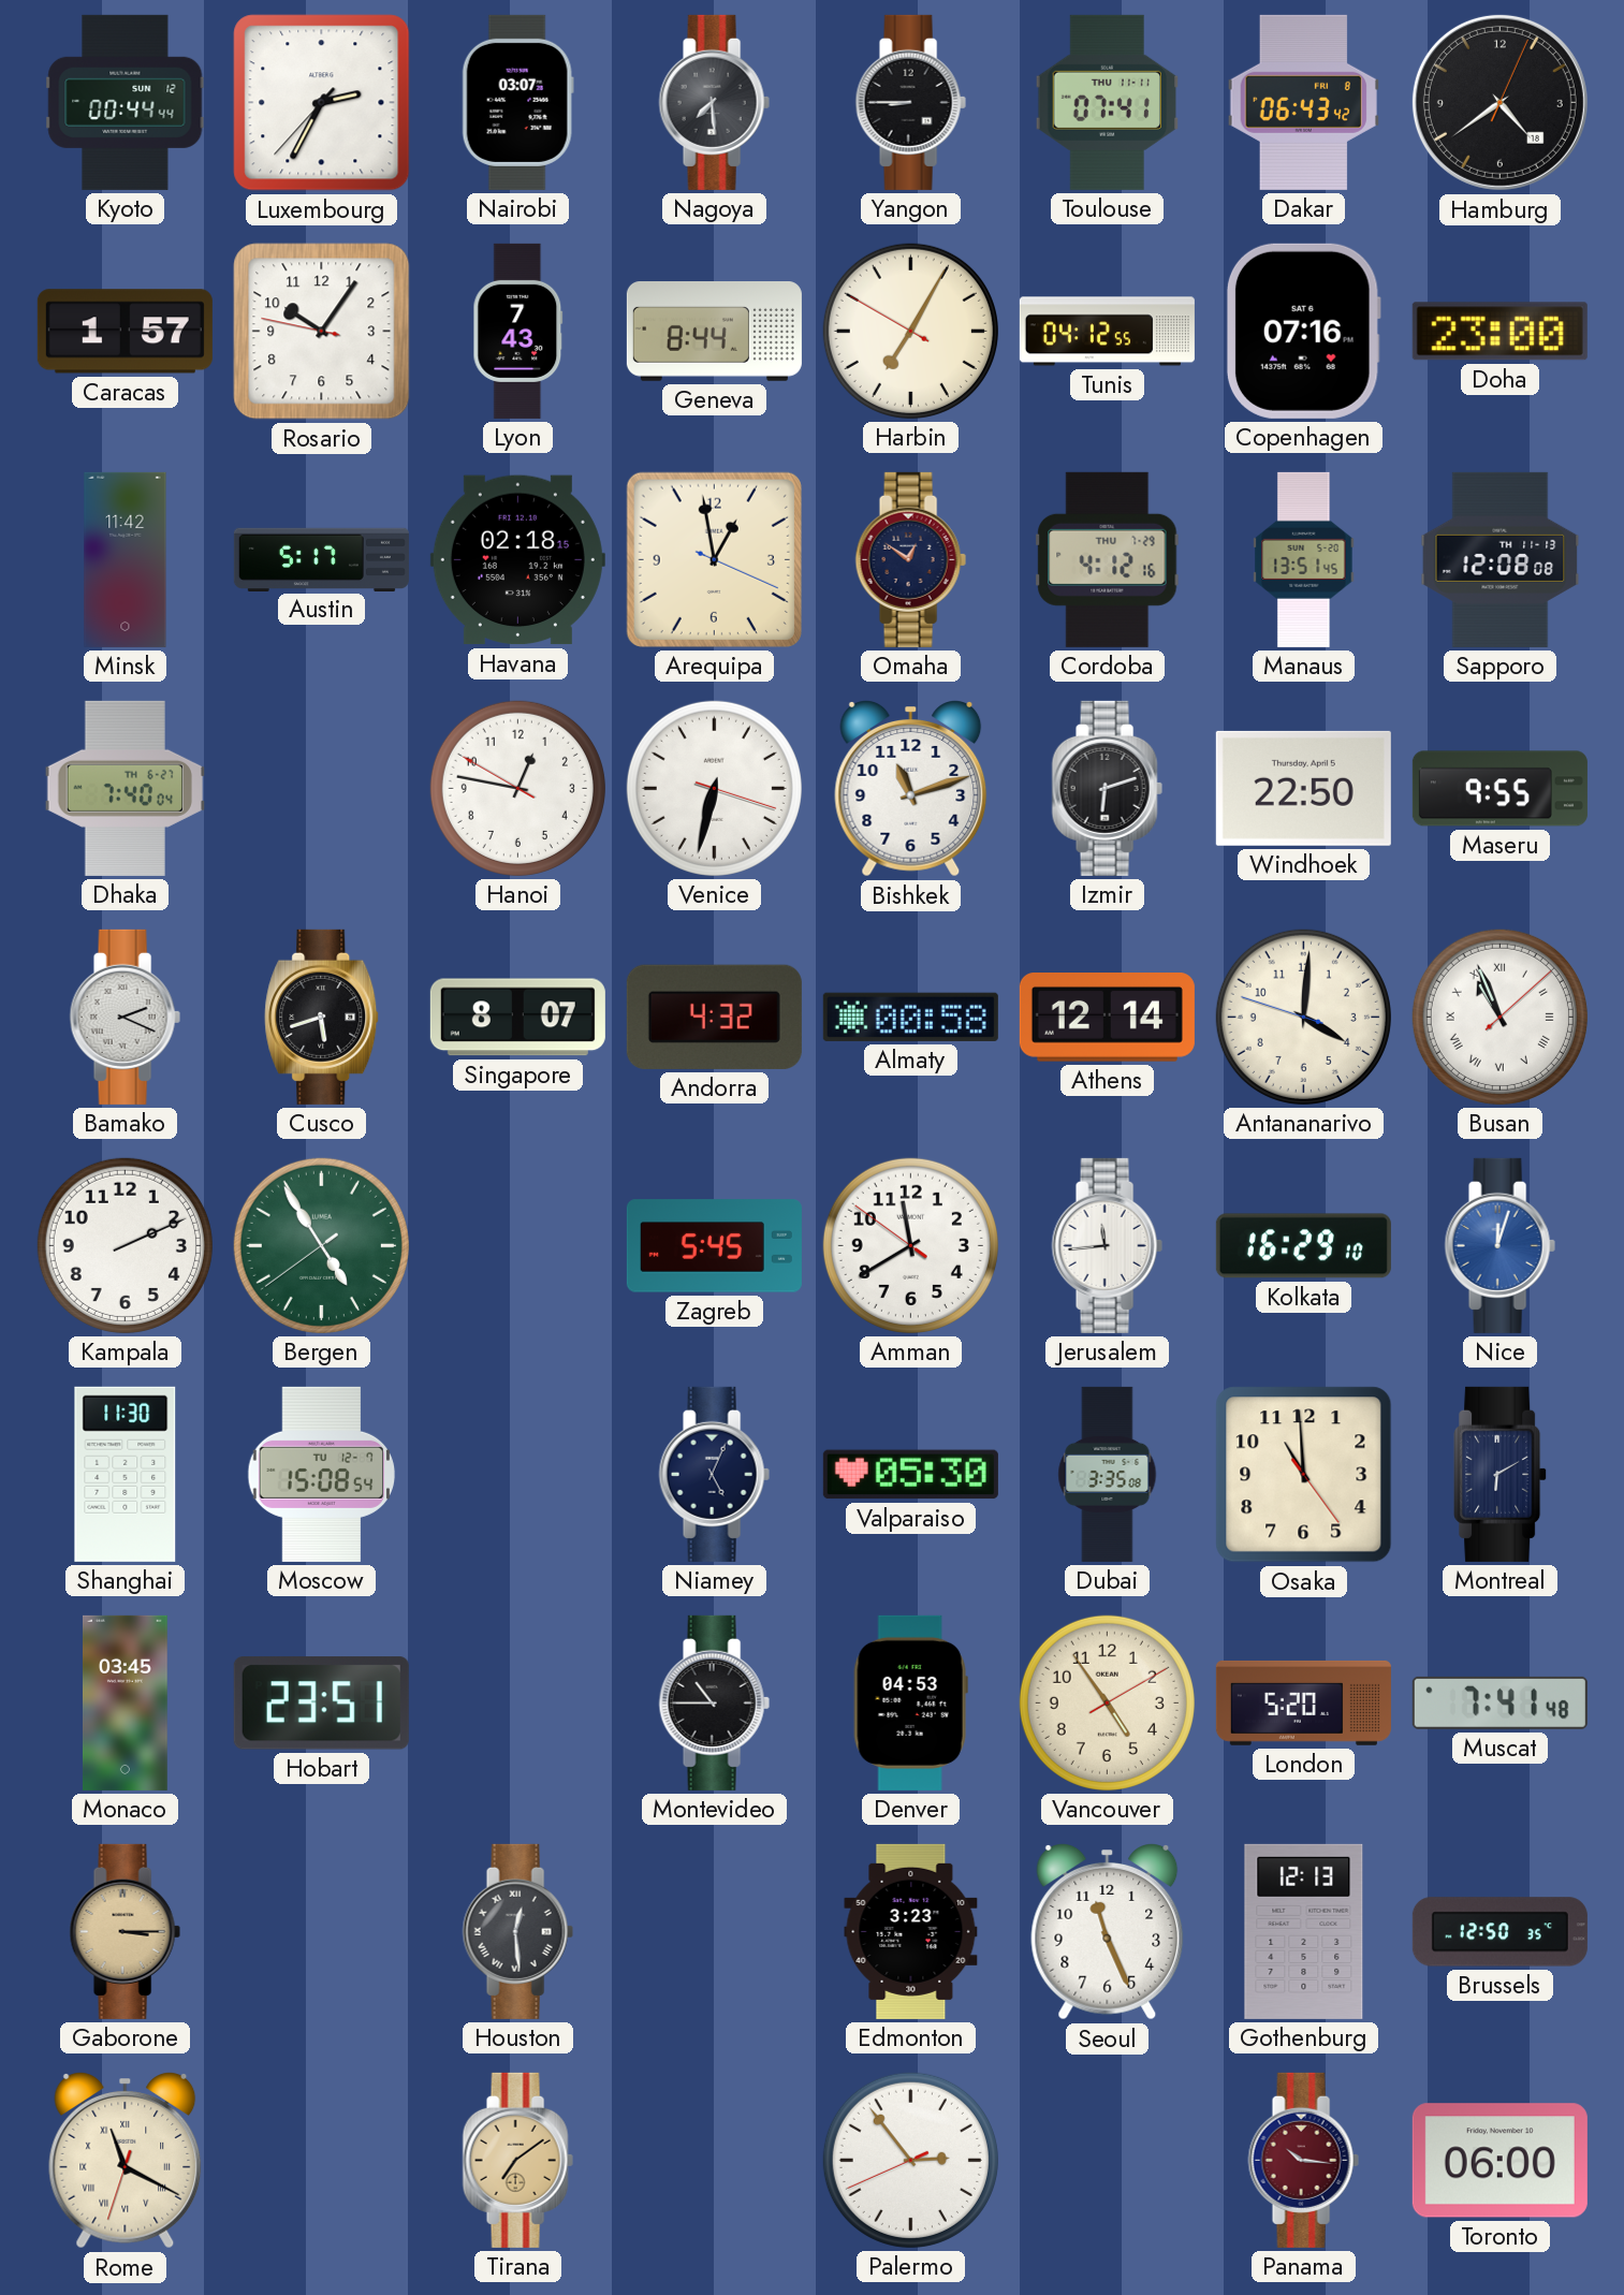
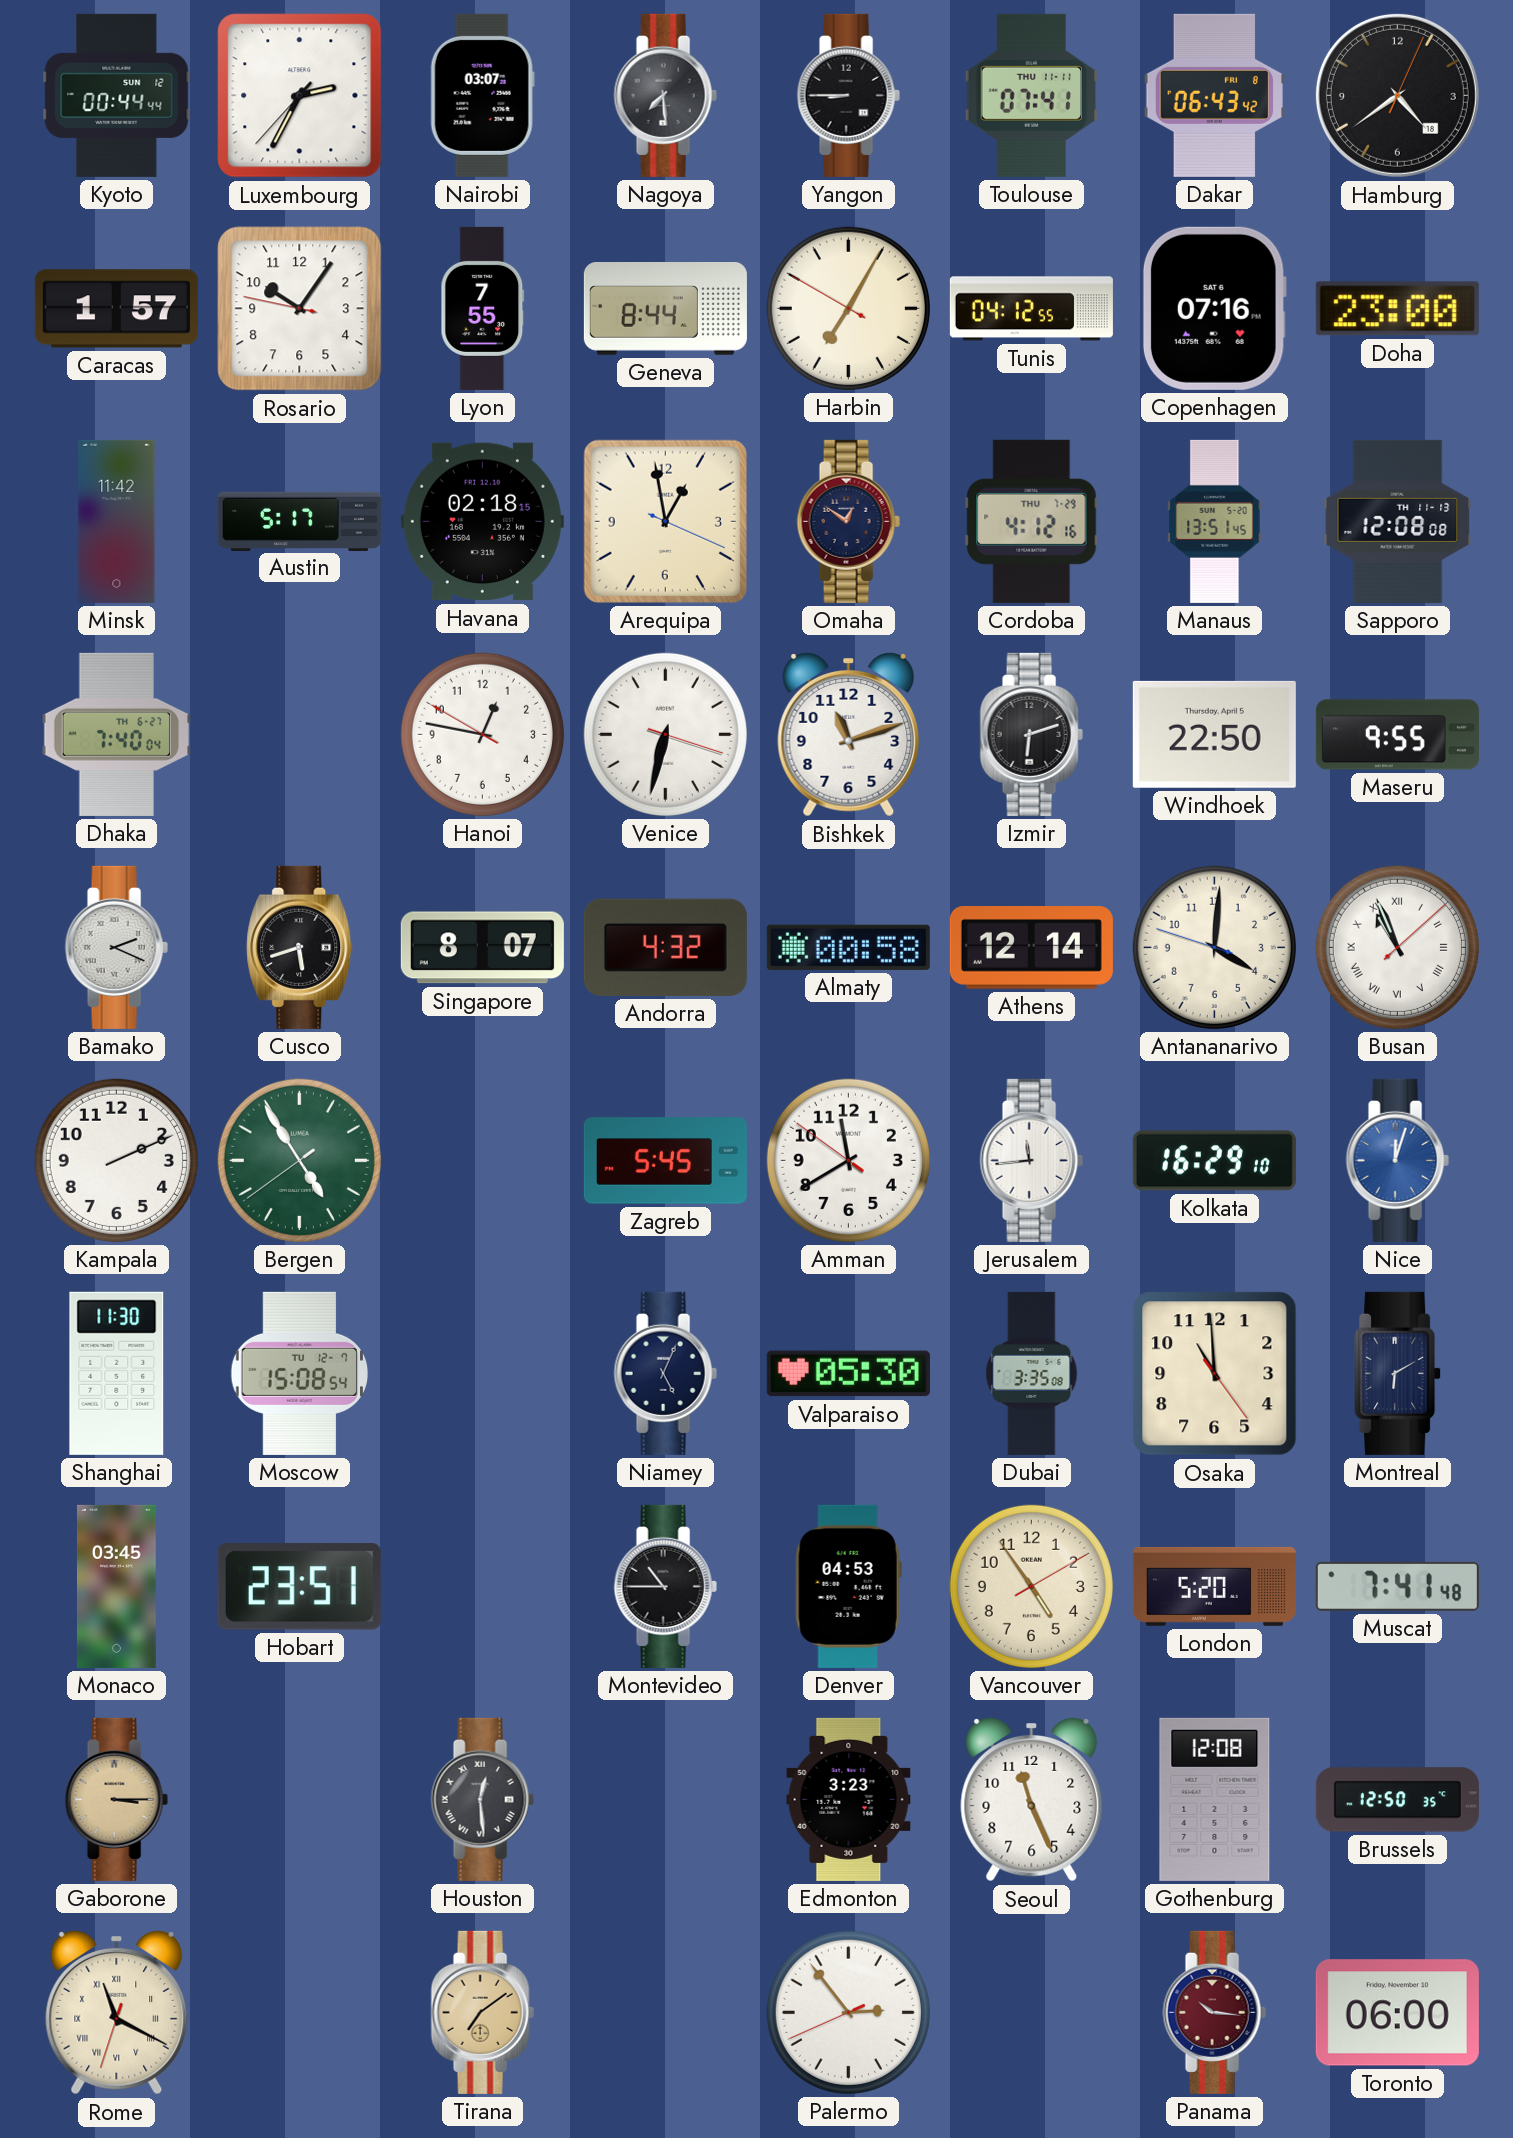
Lyon: 7:43 -> 7:55 (483, 308)
Gothenburg: 12:13 -> 12:08 (1215, 1799)
